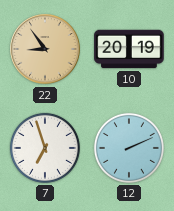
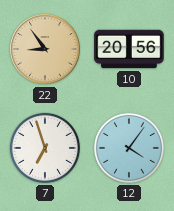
10: 20:19 -> 20:56 (129, 49)
12: 2:11 -> 4:06 (129, 148)
